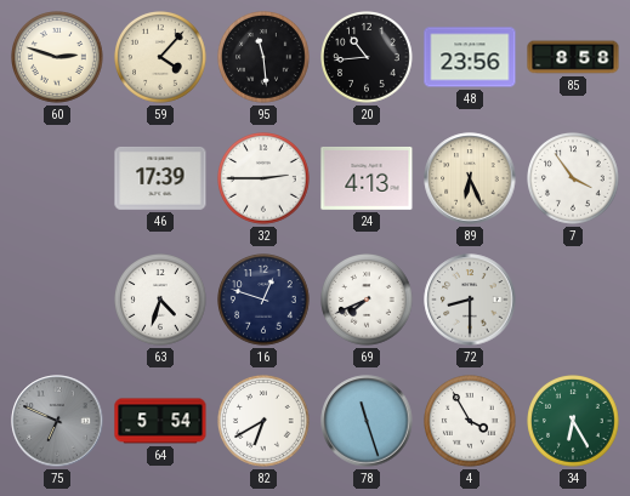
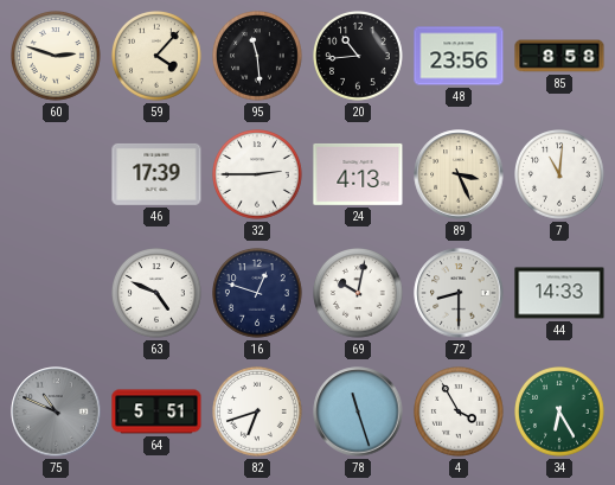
89: 6:26 -> 3:26 (459, 174)
7: 3:54 -> 11:01 (560, 176)
63: 4:33 -> 4:49 (158, 294)
69: 7:41 -> 10:02 (359, 294)
44: none -> 14:33 (559, 293)
75: 6:49 -> 10:49 (56, 411)
64: 5:54 -> 5:51 (156, 411)
82: 6:40 -> 6:42 (258, 413)
